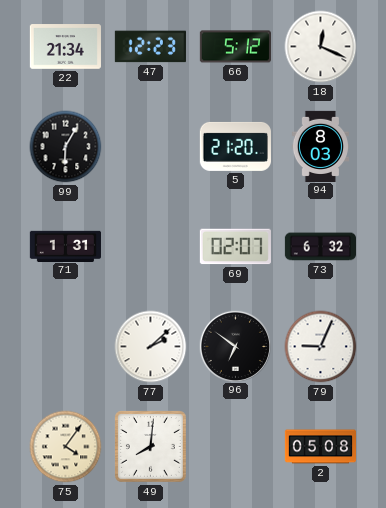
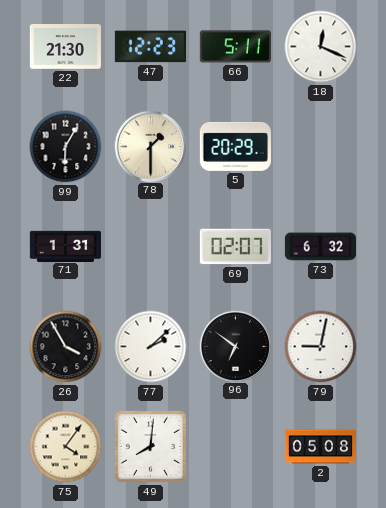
22: 21:34 -> 21:30 (65, 47)
66: 5:12 -> 5:11 (235, 47)
78: none -> 1:30 (150, 146)
5: 21:20 -> 20:29 (235, 146)
94: 8:03 -> none (320, 146)
26: none -> 3:55 (66, 347)
79: 9:04 -> 9:02 (321, 347)
